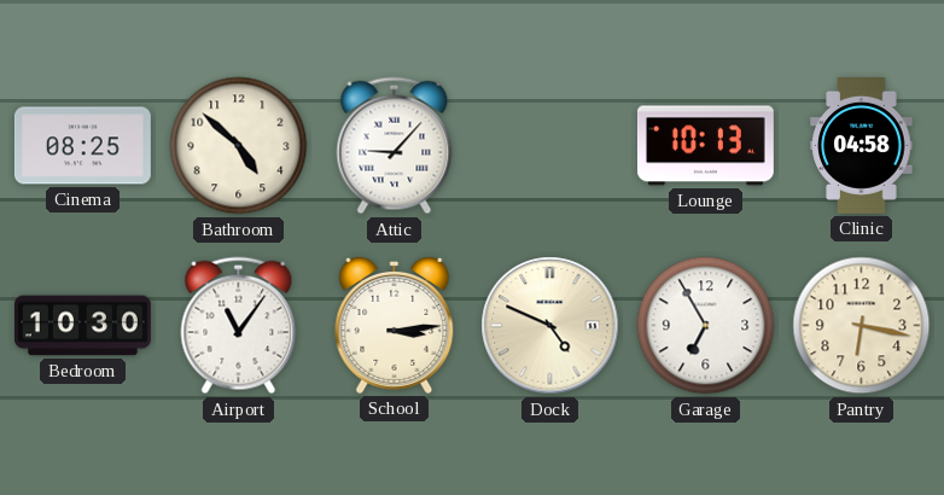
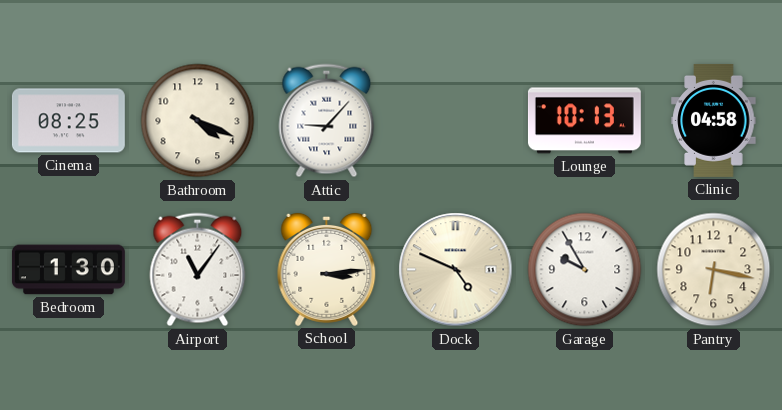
Bathroom: 4:52 -> 4:19 (198, 121)
Bedroom: 10:30 -> 1:30 (68, 270)
Garage: 6:55 -> 9:55 (585, 270)
